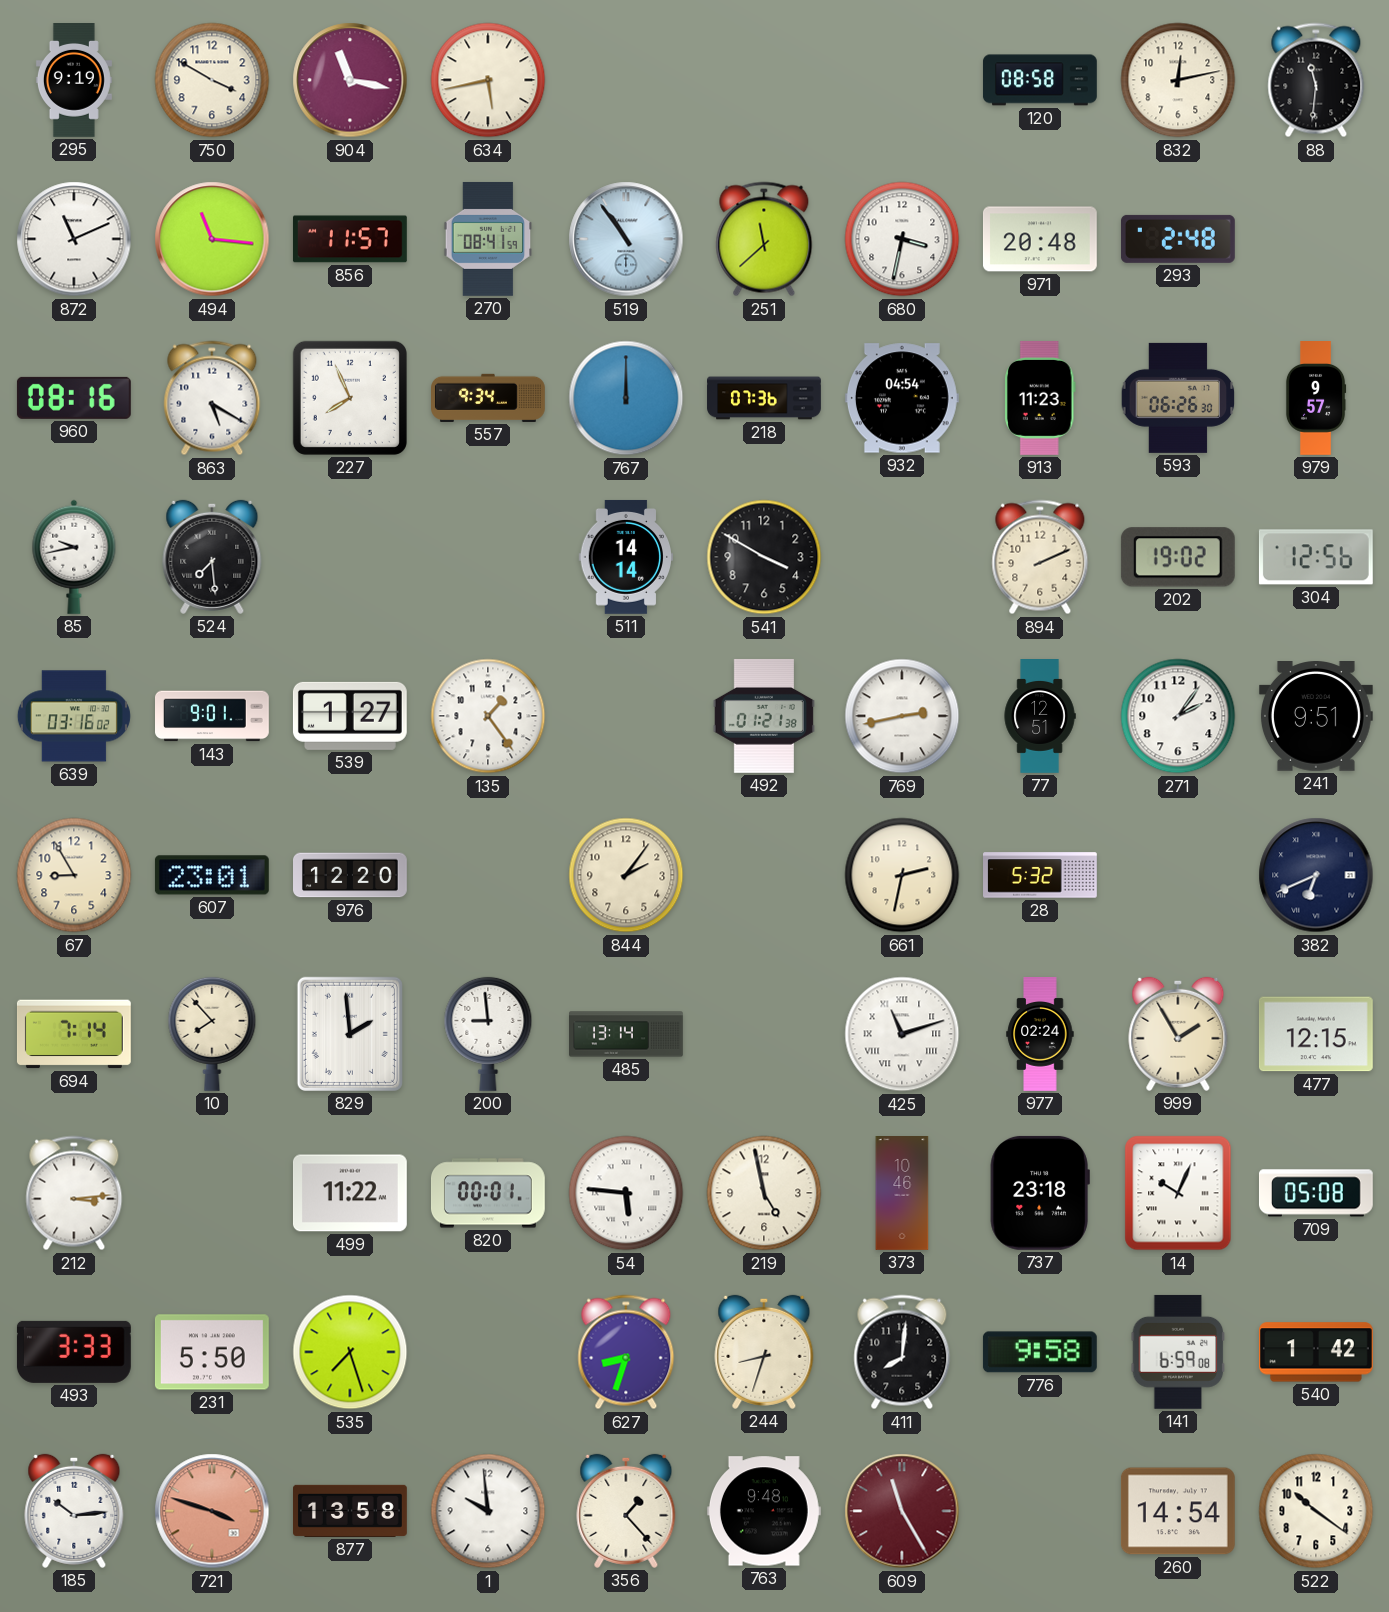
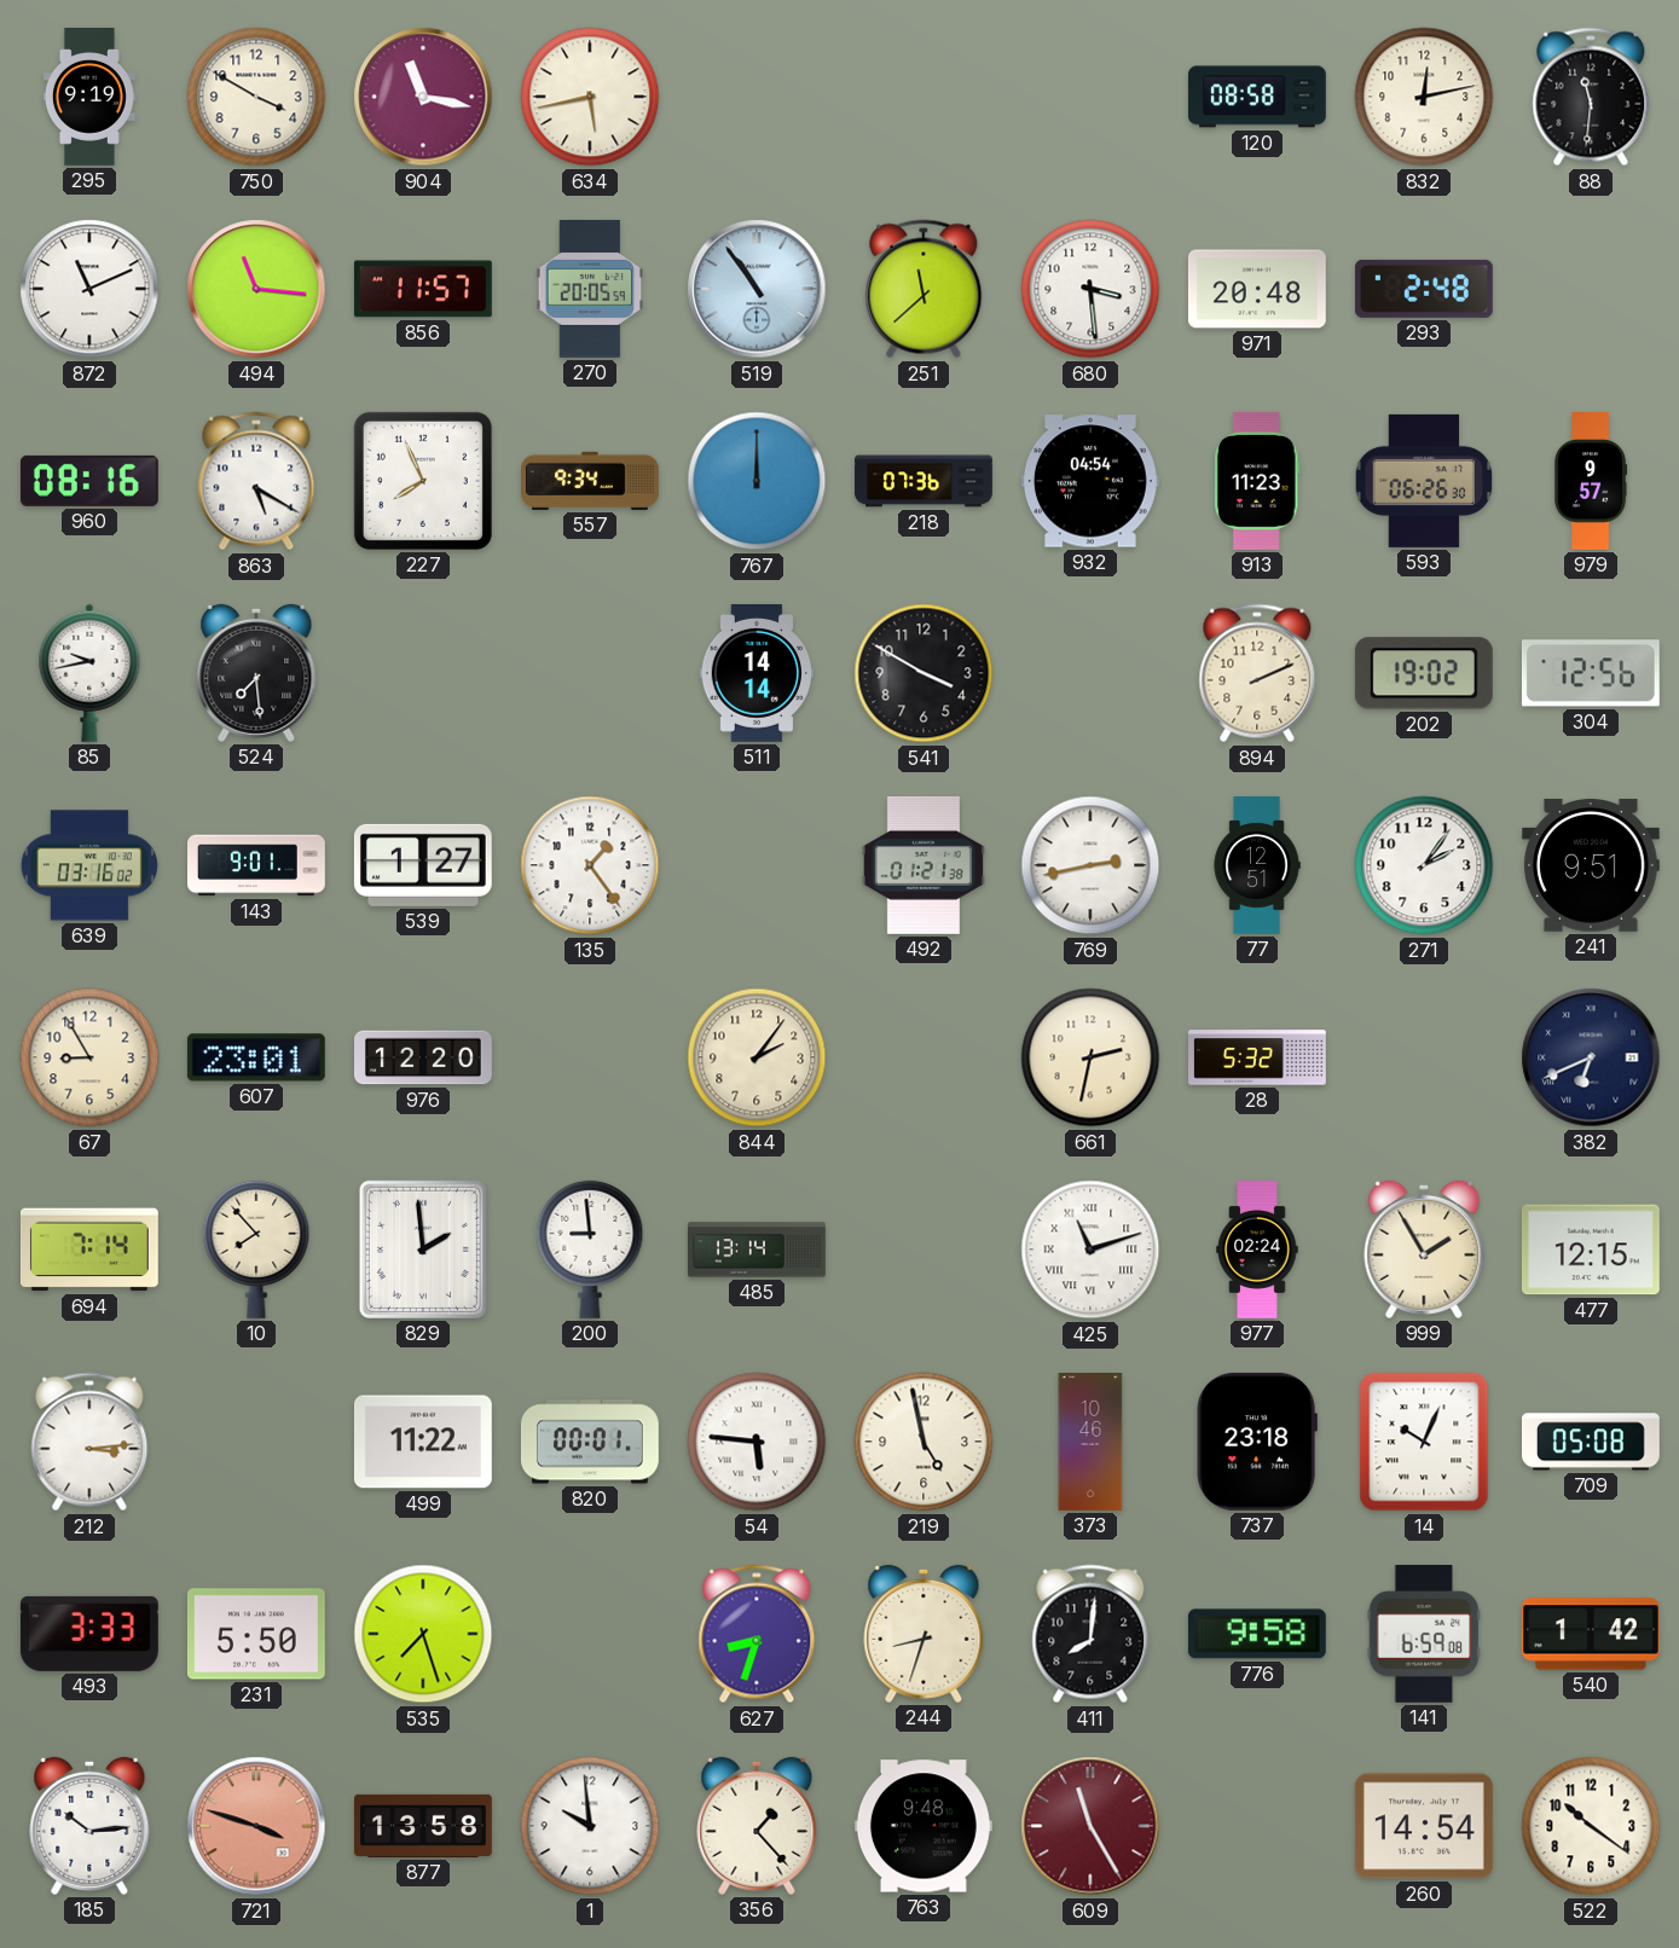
270: 08:41 -> 20:05 (590, 289)
680: 3:32 -> 3:29 (1090, 289)
